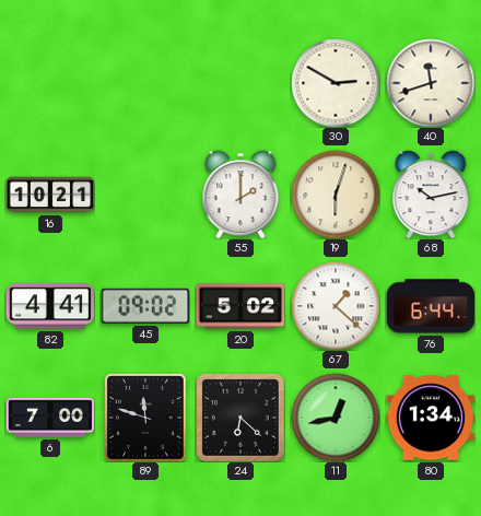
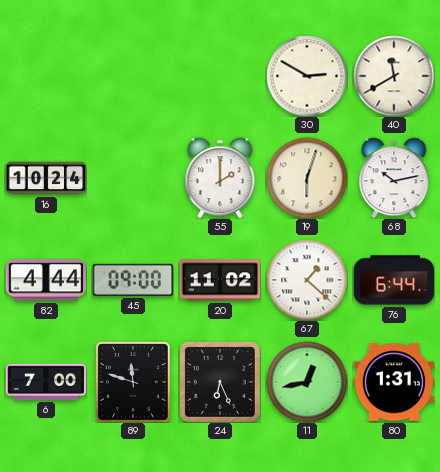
40: 11:42 -> 11:40 (394, 76)
16: 10:21 -> 10:24 (46, 178)
82: 4:41 -> 4:44 (46, 280)
45: 09:02 -> 09:00 (132, 280)
20: 5:02 -> 11:02 (220, 280)
24: 6:22 -> 6:26 (220, 382)
80: 1:34 -> 1:31 (394, 382)
